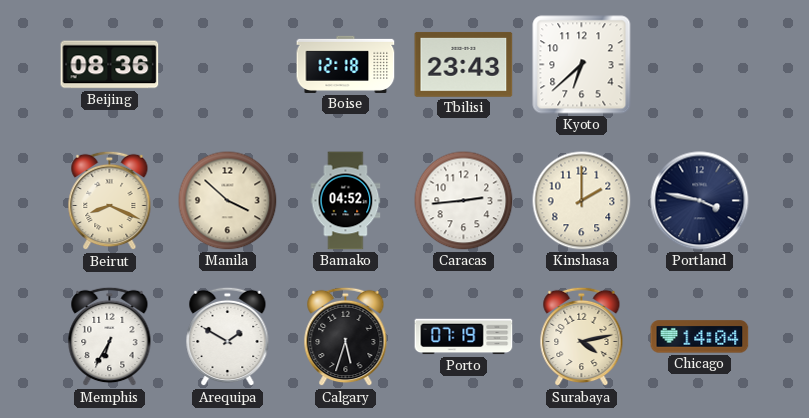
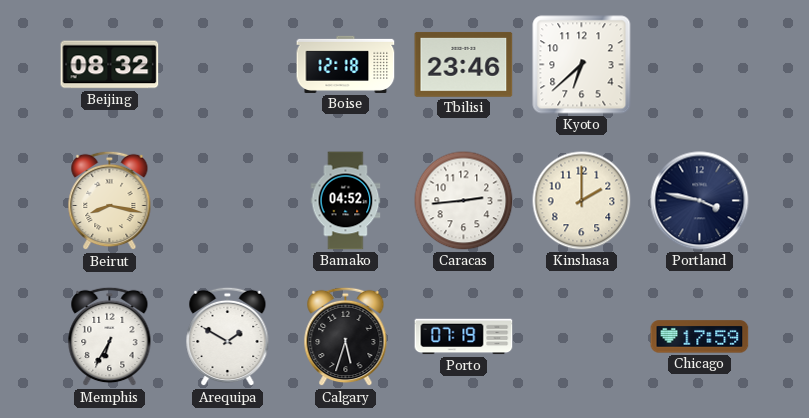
Beijing: 08:36 -> 08:32 (110, 65)
Tbilisi: 23:43 -> 23:46 (464, 64)
Beirut: 8:19 -> 8:17 (110, 201)
Manila: 3:52 -> none (228, 201)
Surabaya: 4:13 -> none (582, 337)
Chicago: 14:04 -> 17:59 (700, 337)
